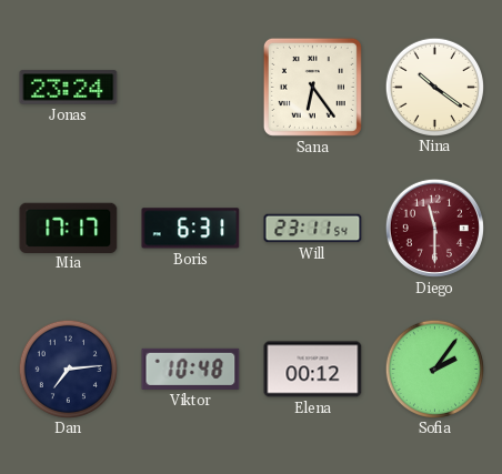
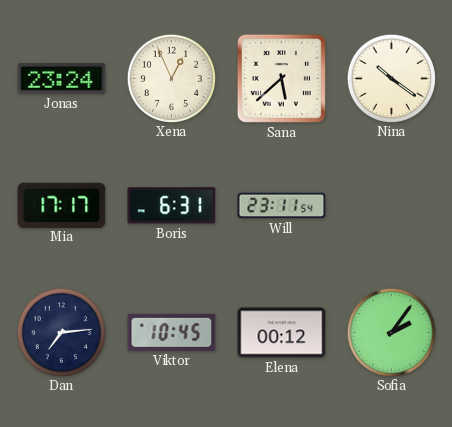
Xena: none -> 12:56 (171, 78)
Sana: 6:24 -> 5:38 (281, 78)
Diego: 11:30 -> none (434, 228)
Viktor: 10:48 -> 10:45 (172, 332)
